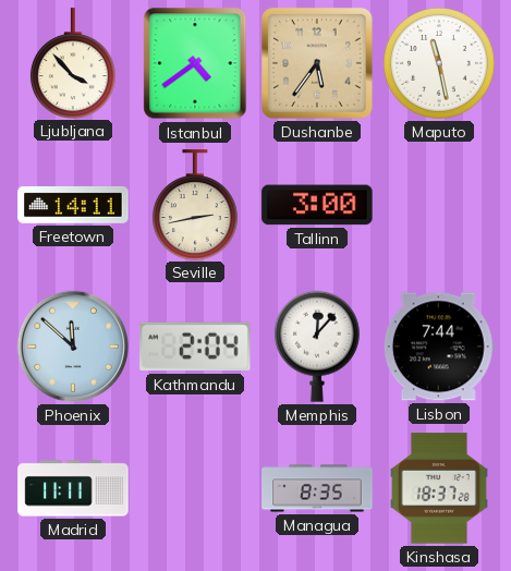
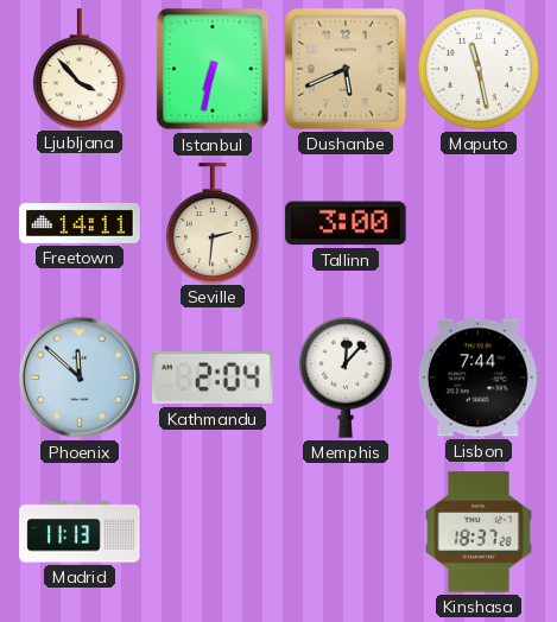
Istanbul: 4:39 -> 6:32 (213, 69)
Dushanbe: 5:36 -> 5:41 (346, 69)
Seville: 2:43 -> 2:31 (213, 223)
Madrid: 11:11 -> 11:13 (80, 532)
Managua: 8:35 -> none (317, 488)
